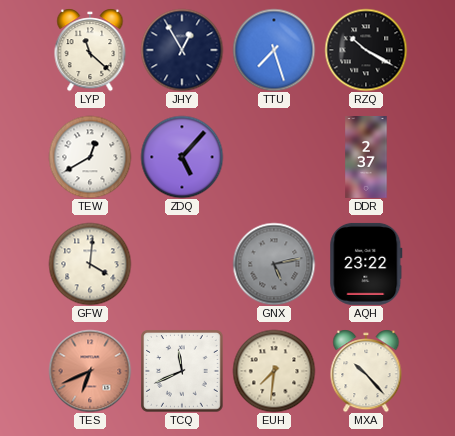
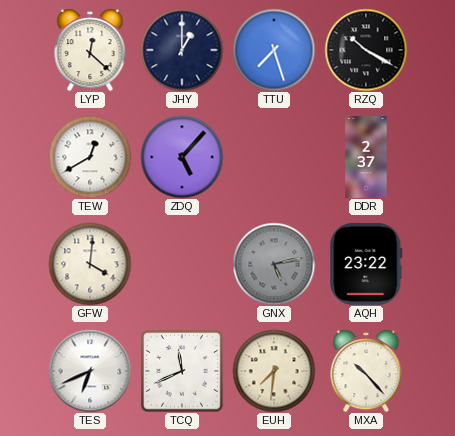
LYP: 11:22 -> 12:22 (90, 50)
JHY: 12:55 -> 1:00 (182, 50)
TES dial: salmon -> white (90, 371)
